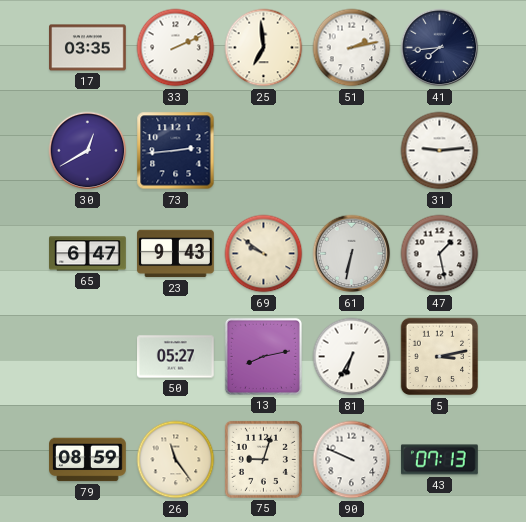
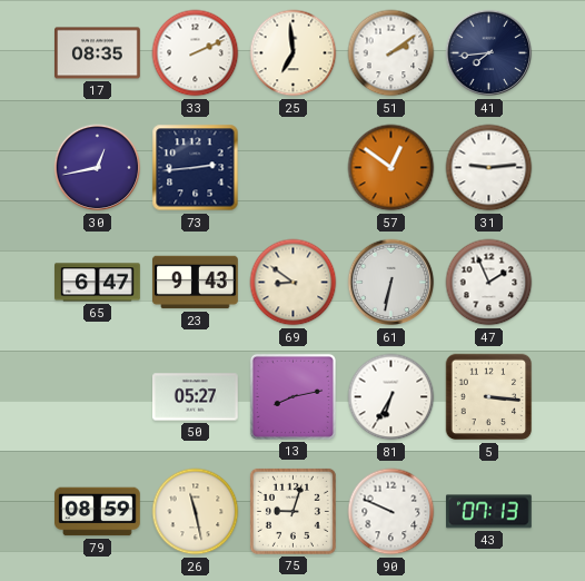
17: 03:35 -> 08:35 (98, 53)
51: 2:13 -> 2:09 (391, 53)
30: 12:40 -> 12:43 (98, 168)
57: none -> 12:51 (391, 168)
69: 9:51 -> 8:51 (294, 283)
47: 1:28 -> 1:56 (489, 283)
5: 3:13 -> 3:16 (489, 397)
26: 11:24 -> 11:28 (196, 512)
